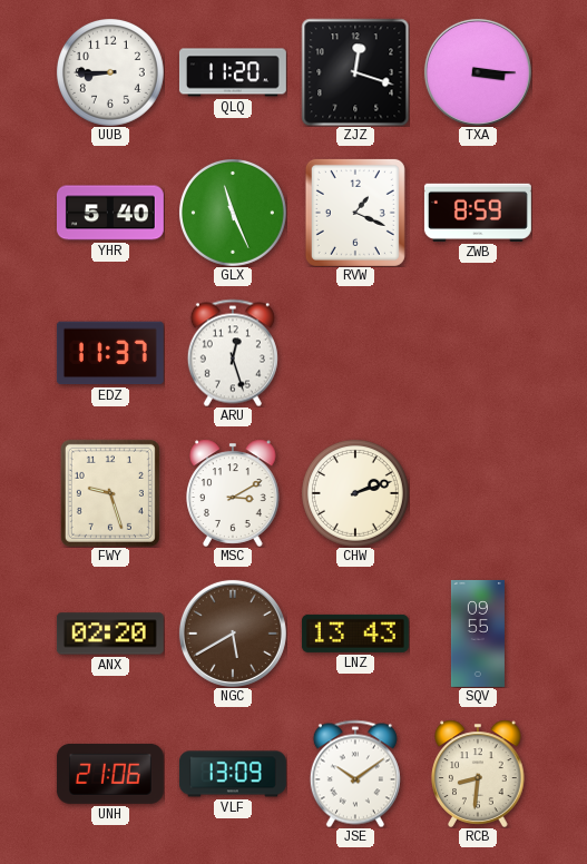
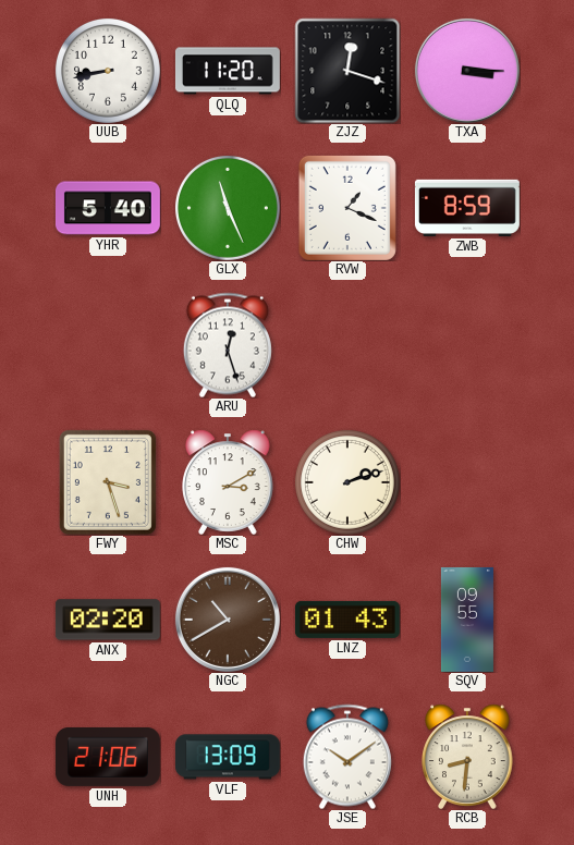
UUB: 8:45 -> 8:43 (108, 71)
EDZ: 11:37 -> none (110, 353)
FWY: 9:27 -> 3:27 (108, 482)
NGC: 5:40 -> 10:40 (228, 620)
LNZ: 13:43 -> 01:43 (347, 620)
